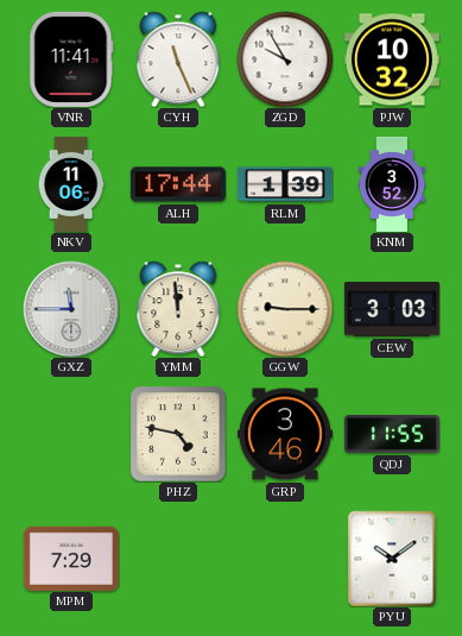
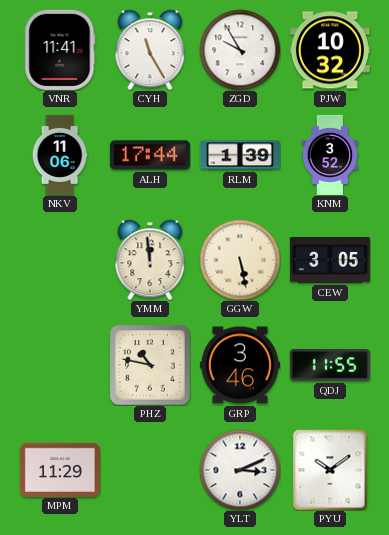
CYH: 11:26 -> 11:25 (150, 50)
GXZ: 11:45 -> none (71, 309)
GGW: 9:15 -> 5:28 (240, 260)
CEW: 3:03 -> 3:05 (330, 260)
PHZ: 4:47 -> 10:47 (150, 365)
MPM: 7:29 -> 11:29 (60, 469)
YLT: none -> 3:11 (240, 470)
